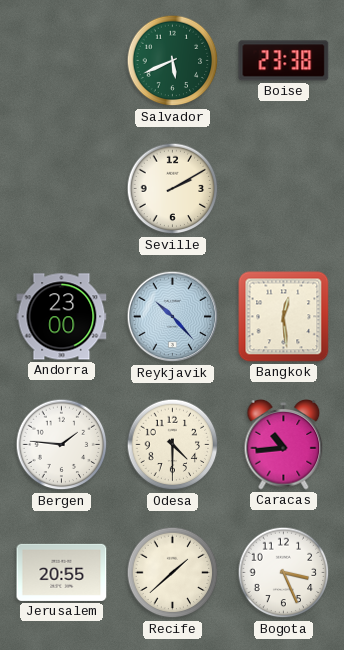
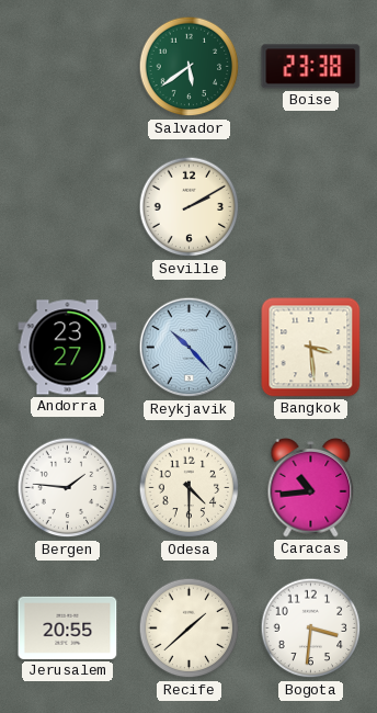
Salvador: 5:41 -> 5:39 (190, 67)
Andorra: 23:00 -> 23:27 (68, 348)
Bangkok: 12:29 -> 3:29 (311, 348)
Bogota: 3:26 -> 3:31 (311, 629)
